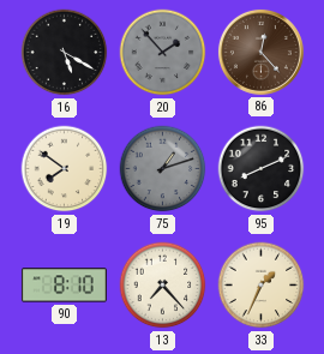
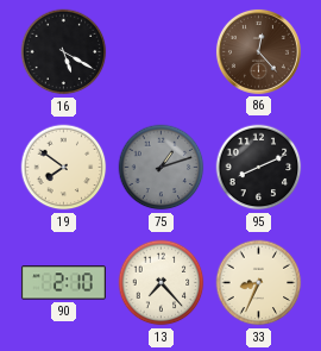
20: 1:53 -> none (163, 53)
90: 8:10 -> 2:10 (63, 283)
33: 1:34 -> 8:34 (259, 283)
